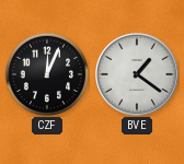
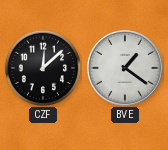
CZF: 12:04 -> 12:08 (42, 67)
